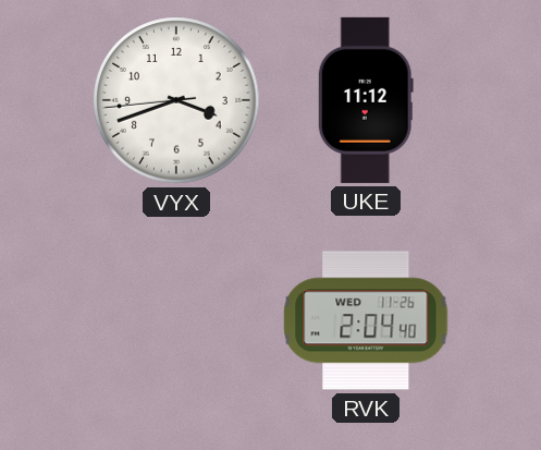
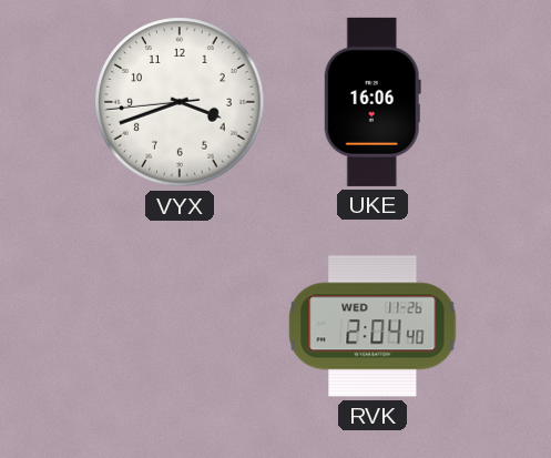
UKE: 11:12 -> 16:06 (373, 102)
